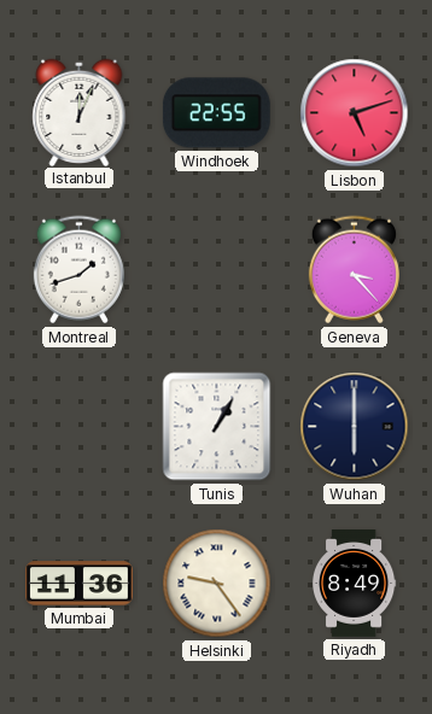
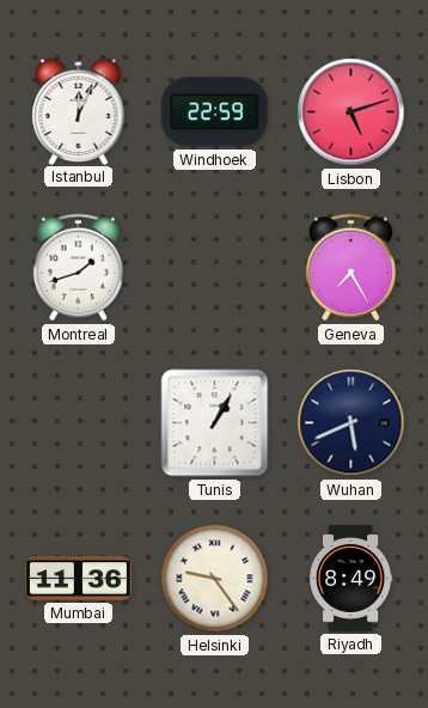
Windhoek: 22:55 -> 22:59 (214, 112)
Geneva: 3:23 -> 7:25 (350, 268)
Wuhan: 6:00 -> 5:41 (351, 423)
